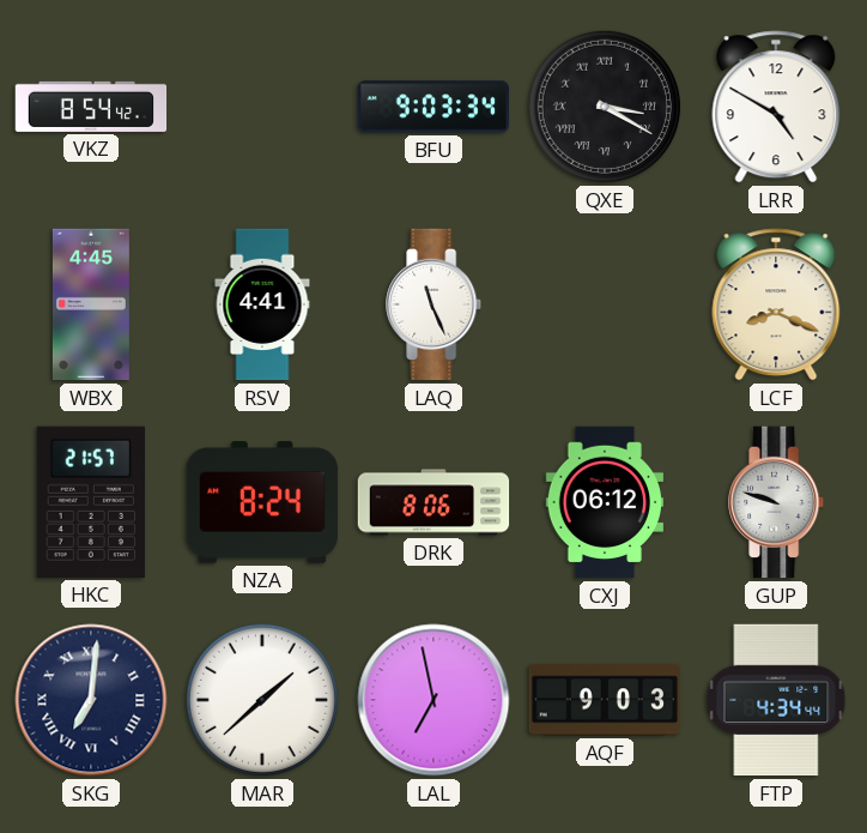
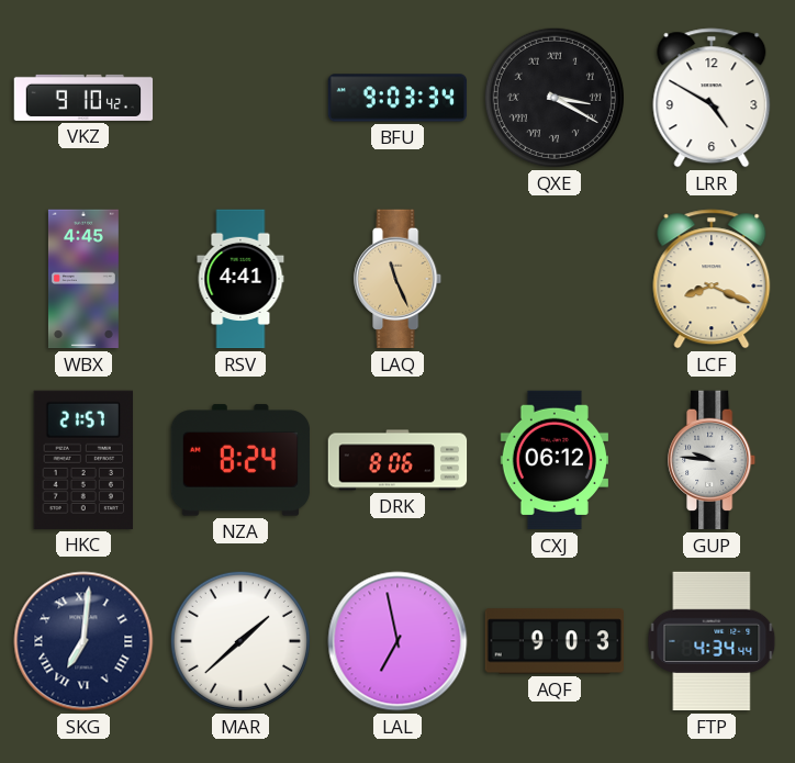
VKZ: 8:54 -> 9:10 (83, 98)
LAQ dial: white -> champagne (399, 279)
GUP: 9:48 -> 9:46 (713, 460)
